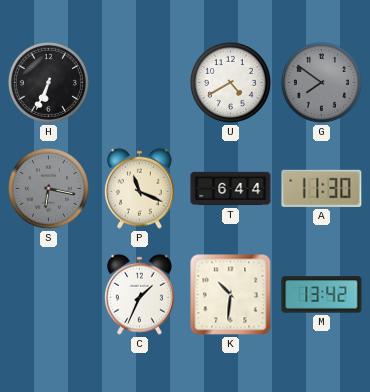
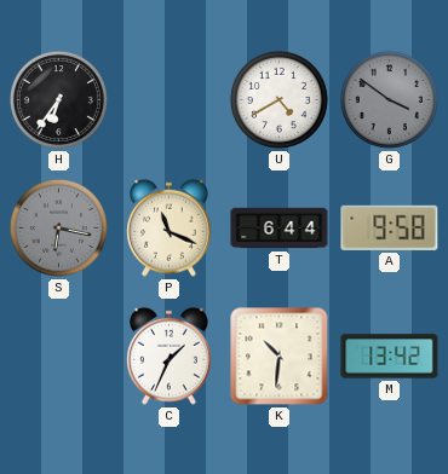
H: 6:34 -> 6:36 (58, 99)
G: 7:51 -> 3:51 (389, 99)
A: 11:30 -> 9:58 (390, 227)
